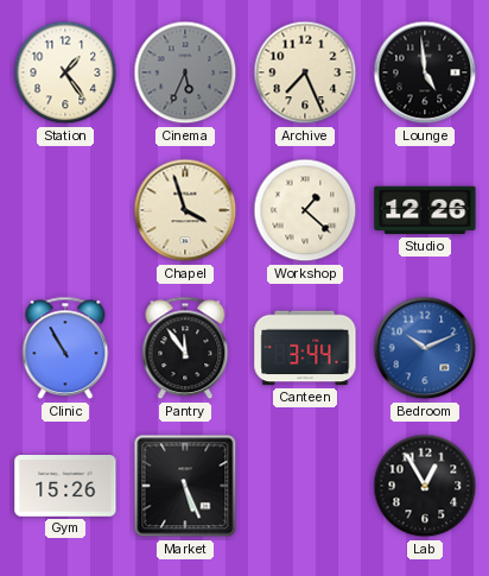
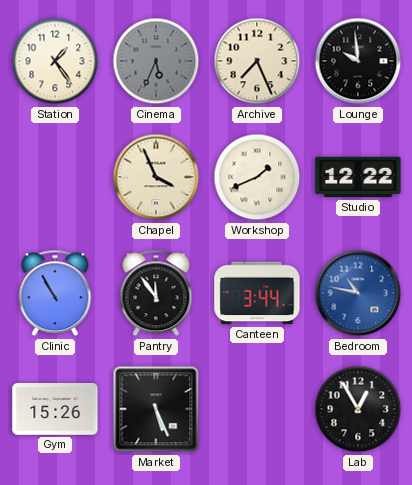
Lounge: 4:59 -> 9:59 (358, 61)
Chapel: 3:57 -> 3:56 (156, 177)
Workshop: 1:22 -> 1:41 (257, 177)
Studio: 12:26 -> 12:22 (358, 177)
Bedroom: 10:11 -> 10:47 (358, 293)
